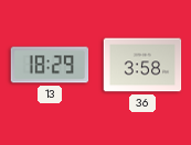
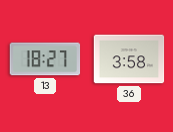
13: 18:29 -> 18:27 (45, 59)
